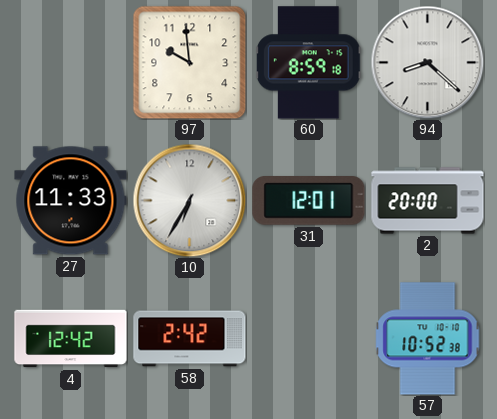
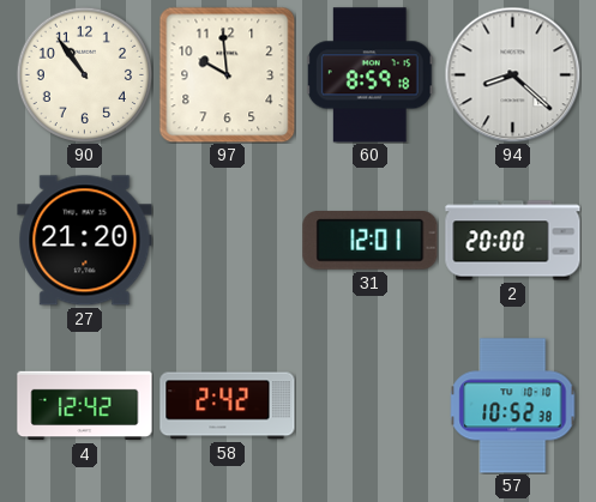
90: none -> 10:54 (84, 74)
27: 11:33 -> 21:20 (85, 241)
10: 6:35 -> none (189, 200)
